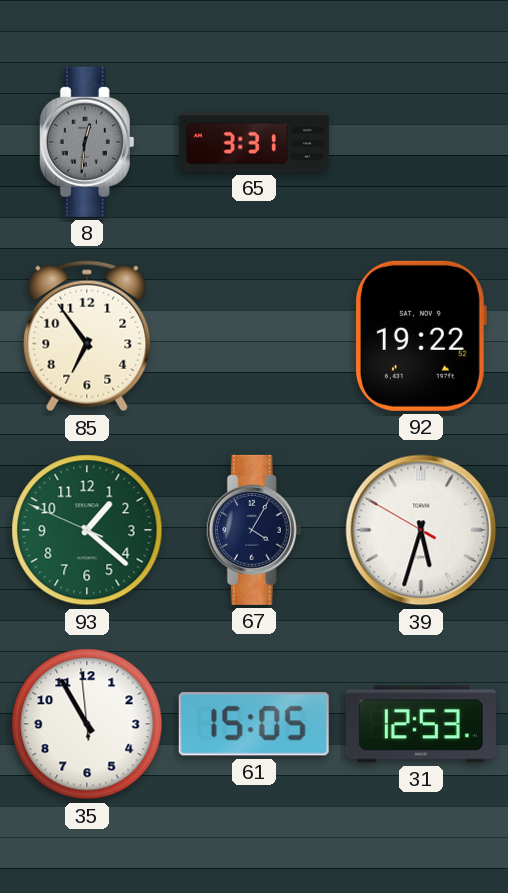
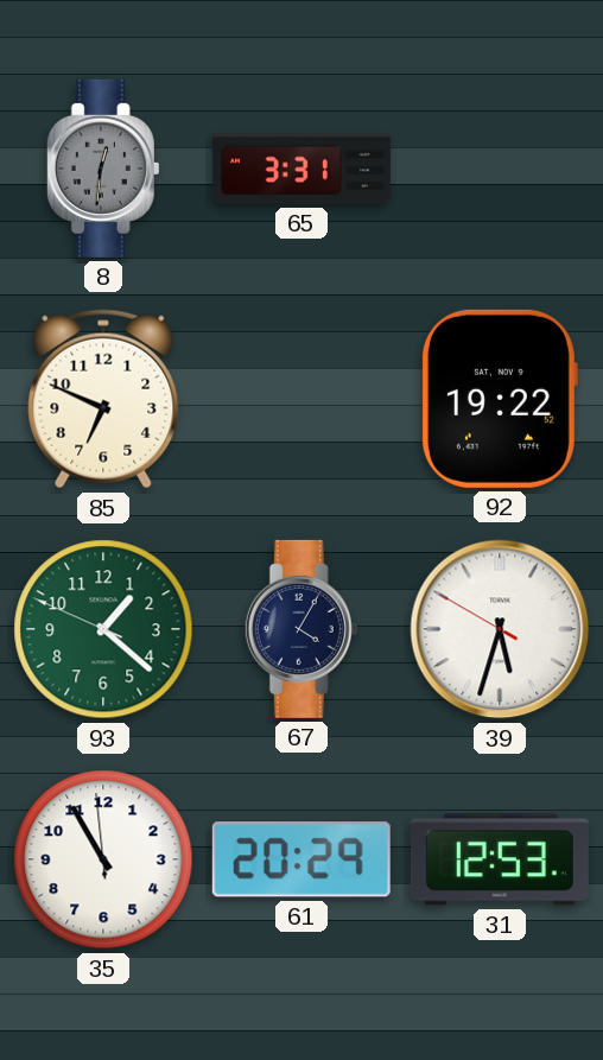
85: 6:54 -> 6:49 (103, 399)
61: 15:05 -> 20:29 (301, 859)
